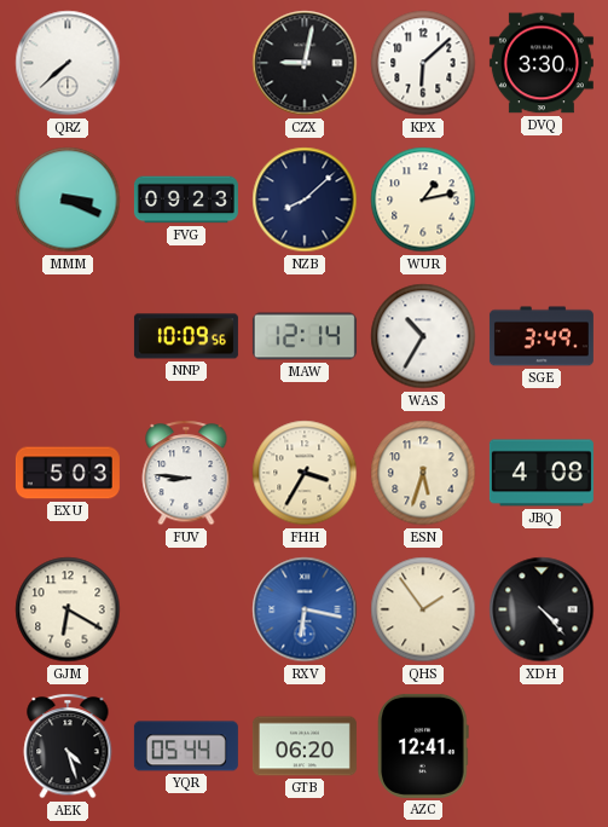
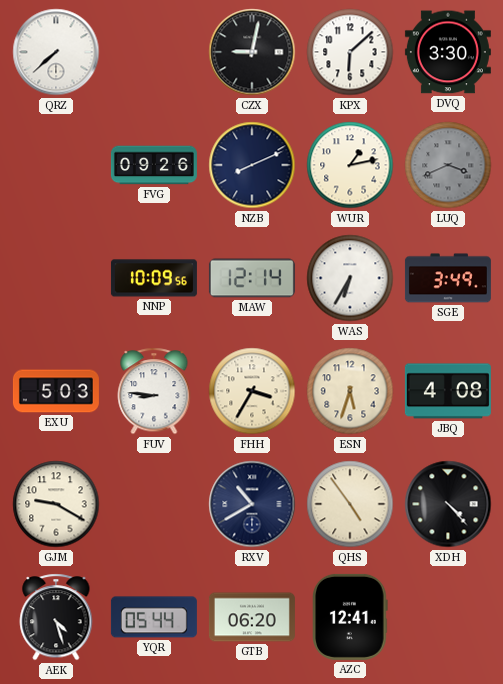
MMM: 3:19 -> none (68, 199)
FVG: 09:23 -> 09:26 (154, 165)
NZB: 8:08 -> 8:11 (252, 165)
LUQ: none -> 3:41 (448, 165)
WAS: 10:35 -> 6:35 (350, 278)
GJM: 6:20 -> 9:20 (56, 504)
RXV: 6:17 -> 10:40 (252, 504)
RXV dial: blue -> navy (252, 504)
QHS: 1:54 -> 4:54 (350, 504)
